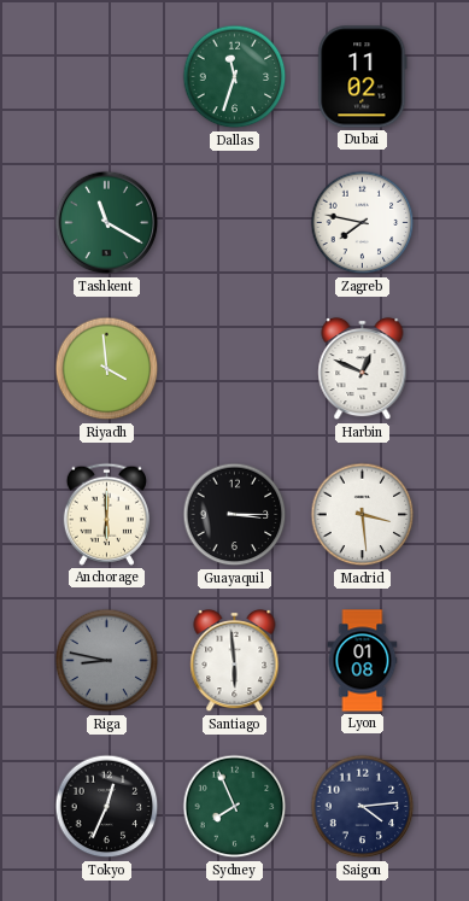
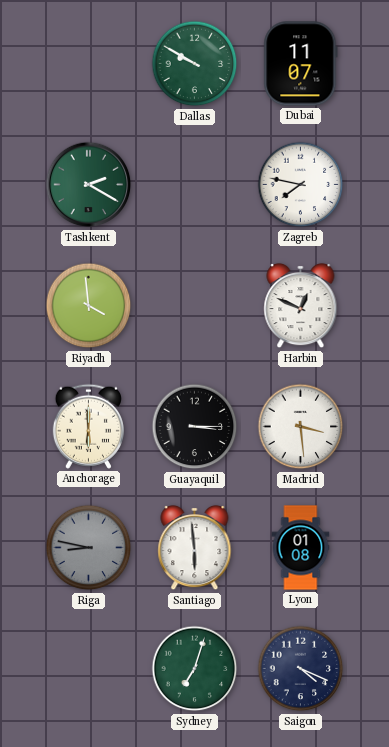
Dallas: 11:33 -> 9:50 (195, 64)
Dubai: 11:02 -> 11:07 (301, 64)
Tashkent: 11:20 -> 2:20 (89, 185)
Tokyo: 12:34 -> none (107, 807)
Sydney: 7:56 -> 7:03 (195, 669)
Saigon: 4:14 -> 4:19 (301, 669)
